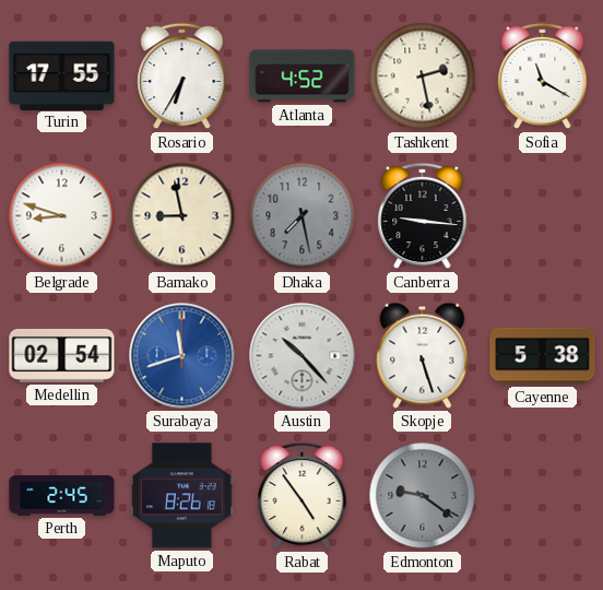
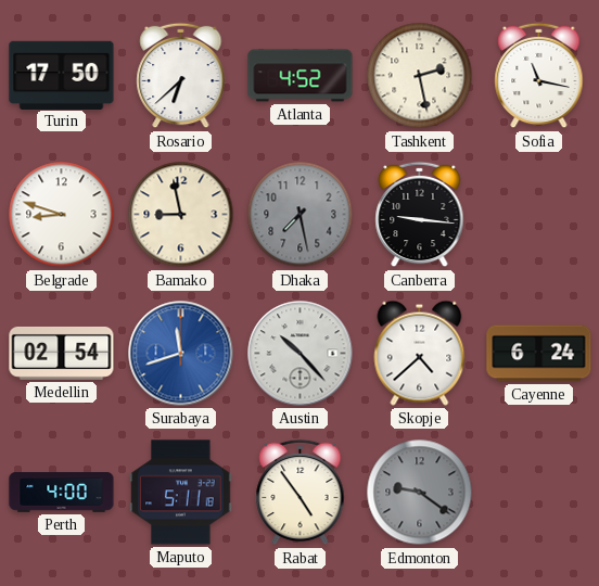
Turin: 17:55 -> 17:50 (62, 75)
Rosario: 6:35 -> 6:38 (181, 76)
Sofia: 11:20 -> 11:17 (539, 76)
Skopje: 5:27 -> 4:38 (420, 353)
Cayenne: 5:38 -> 6:24 (539, 354)
Perth: 2:45 -> 4:00 (62, 493)
Maputo: 8:26 -> 5:11 (181, 493)
